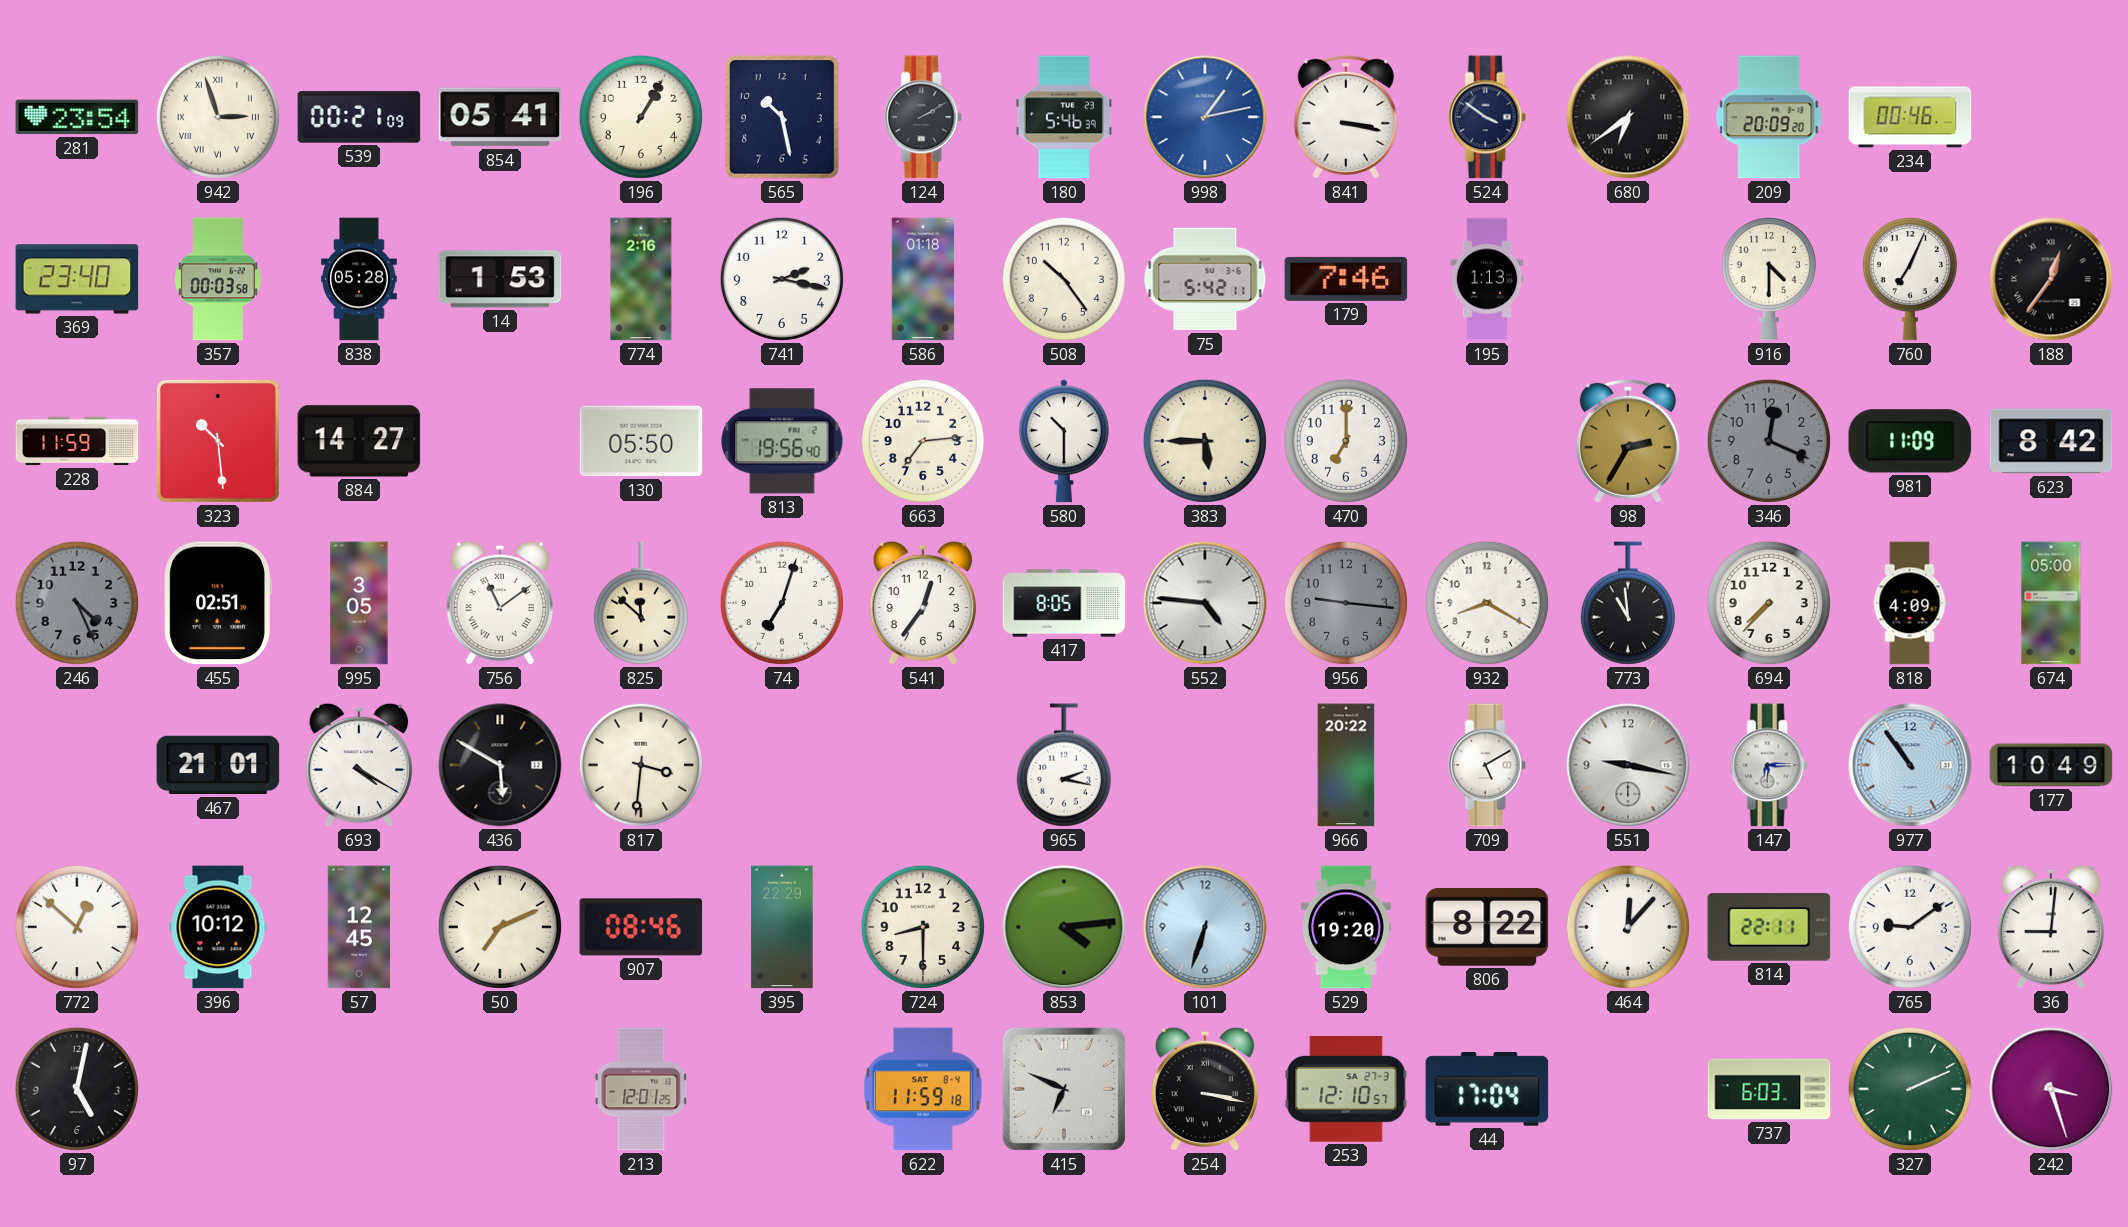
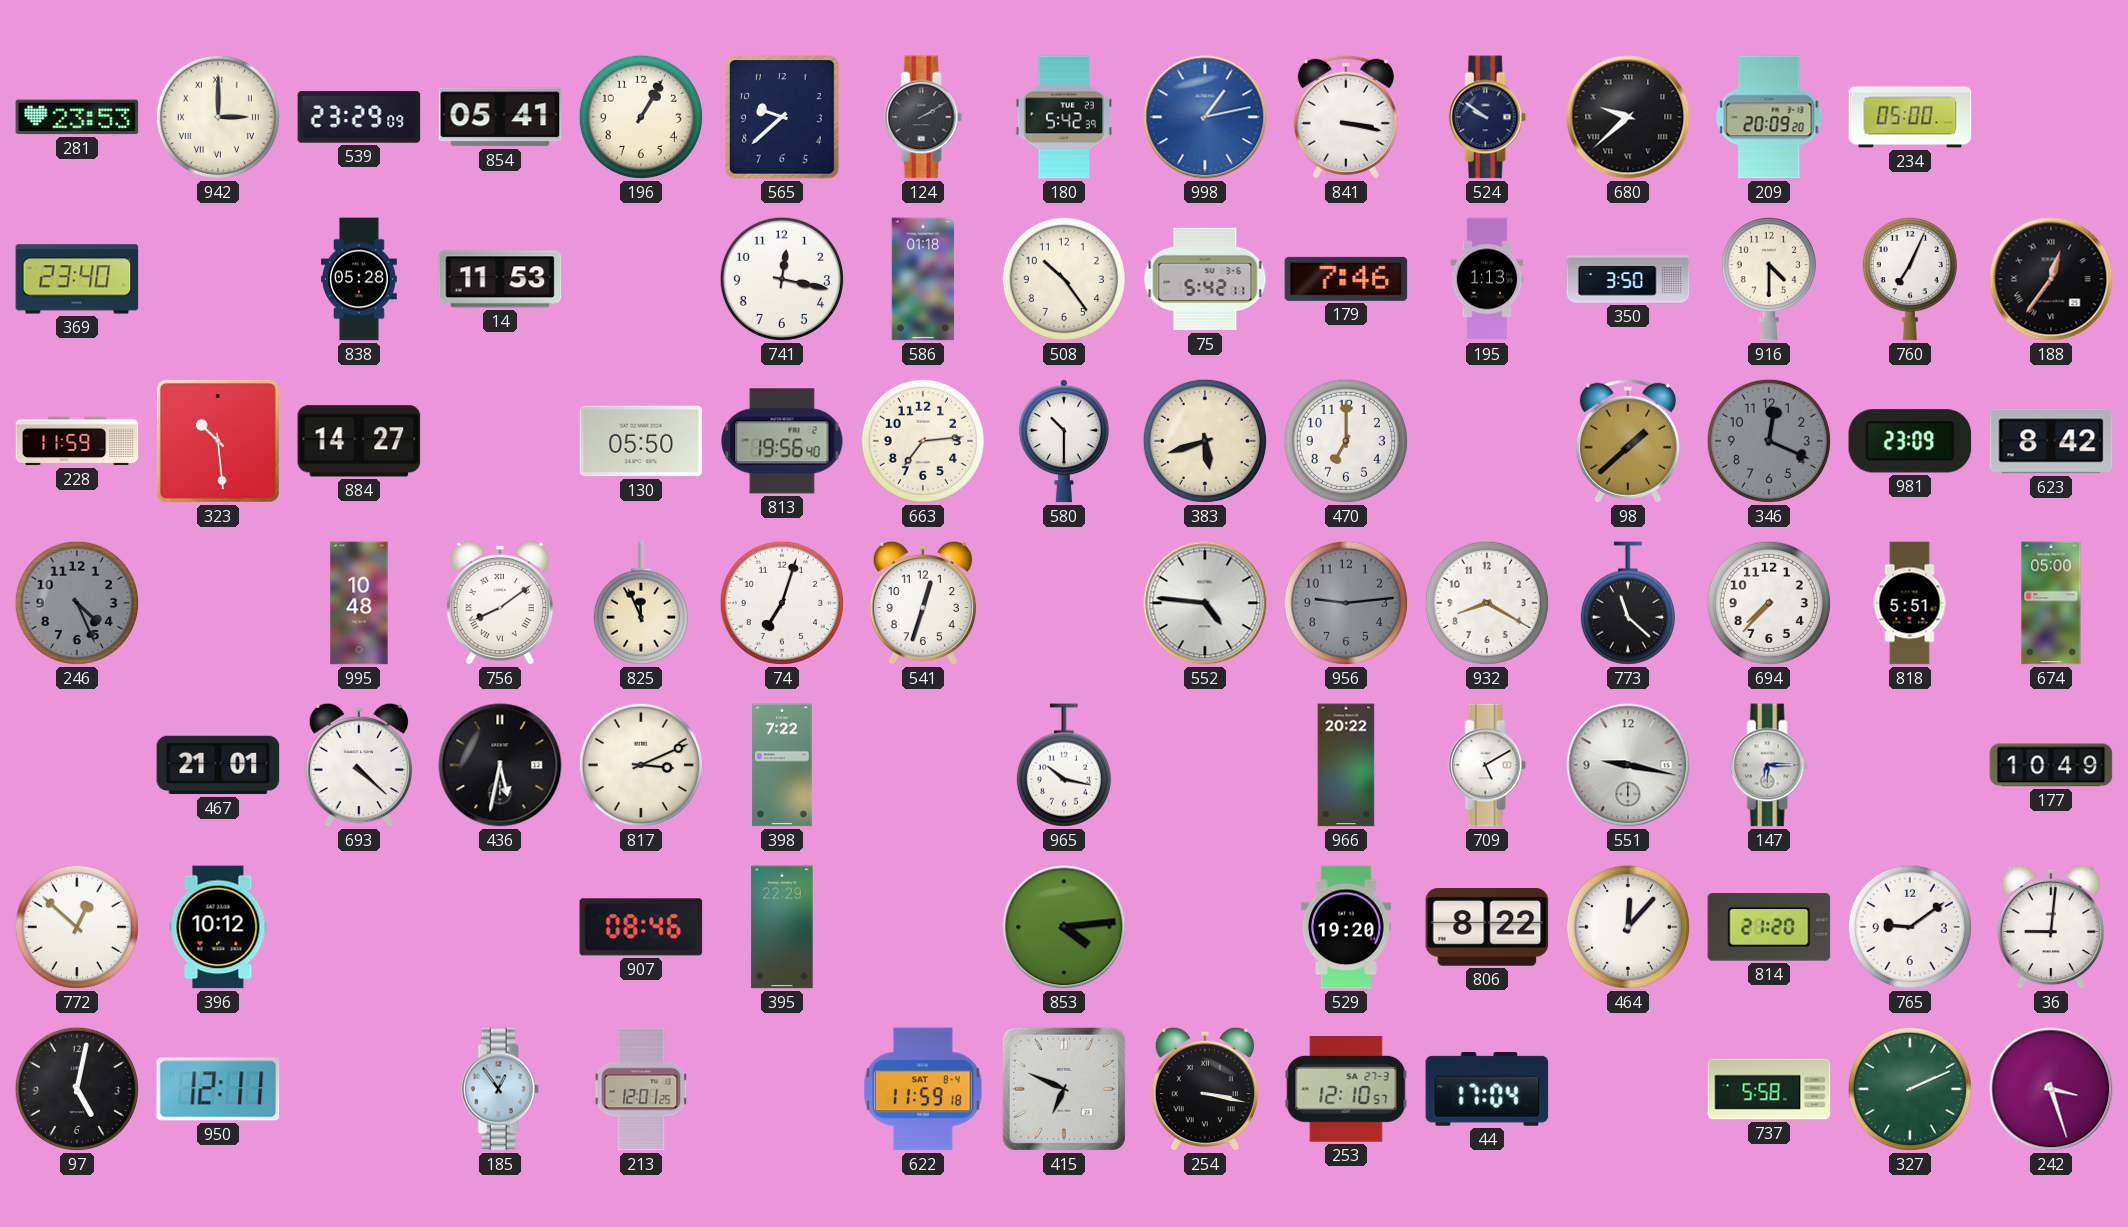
281: 23:54 -> 23:53 (77, 117)
942: 2:57 -> 3:00 (218, 117)
539: 00:21 -> 23:29 (359, 117)
565: 10:28 -> 9:38 (782, 117)
180: 5:46 -> 5:42 (1064, 117)
524: 3:51 -> 9:51 (1487, 117)
680: 6:39 -> 9:38 (1628, 117)
234: 00:46 -> 05:00 (1910, 117)
357: 00:03 -> none (218, 279)
14: 1:53 -> 11:53 (500, 279)
774: 2:16 -> none (641, 279)
741: 2:17 -> 12:17 (782, 279)
350: none -> 3:50 (1628, 279)
383: 5:45 -> 5:42 (1205, 441)
98: 2:35 -> 1:38 (1628, 441)
981: 11:09 -> 23:09 (1910, 441)
455: 02:51 -> none (218, 603)
995: 3:05 -> 10:48 (359, 603)
756: 11:09 -> 8:09 (499, 603)
825: 11:52 -> 11:56 (641, 603)
541: 12:36 -> 12:33 (922, 603)
417: 8:05 -> none (1064, 603)
956: 9:16 -> 9:14 (1346, 603)
773: 10:59 -> 11:22 (1628, 603)
818: 4:09 -> 5:51 (1910, 603)
693: 4:20 -> 4:22 (358, 765)
436: 5:50 -> 5:32 (500, 765)
817: 3:31 -> 3:11 (641, 765)
398: none -> 7:22 (782, 765)
965: 2:17 -> 10:17 (1064, 765)
977: 10:54 -> none (1910, 765)
57: 12:45 -> none (358, 927)
50: 7:11 -> none (500, 927)
724: 8:30 -> none (923, 927)
101: 6:33 -> none (1205, 927)
814: 22:11 -> 21:20 (1769, 927)
950: none -> 12:11 (218, 1089)
185: none -> 12:54 (500, 1089)
737: 6:03 -> 5:58 (1769, 1089)
